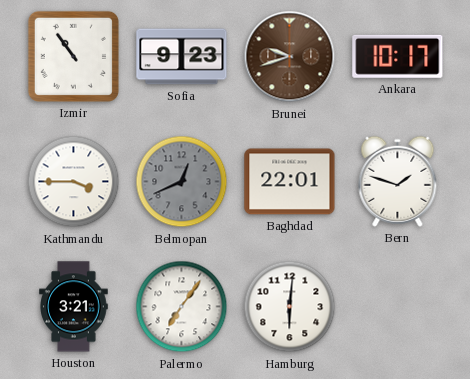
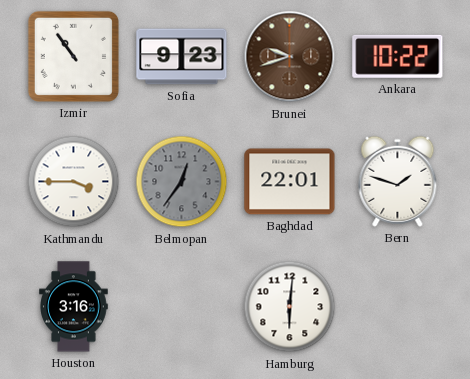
Ankara: 10:17 -> 10:22 (398, 56)
Belmopan: 12:41 -> 12:36 (182, 182)
Houston: 3:21 -> 3:16 (74, 307)
Palermo: 7:06 -> none (182, 307)
